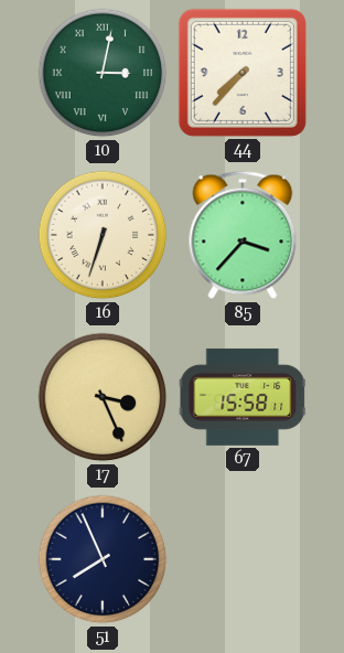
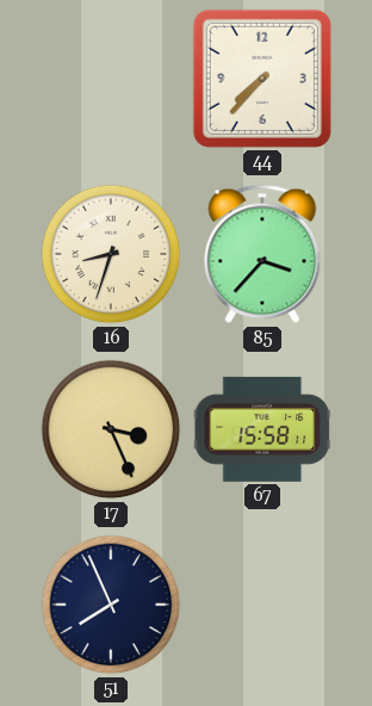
10: 3:02 -> none (103, 73)
16: 6:33 -> 8:33 (111, 254)
